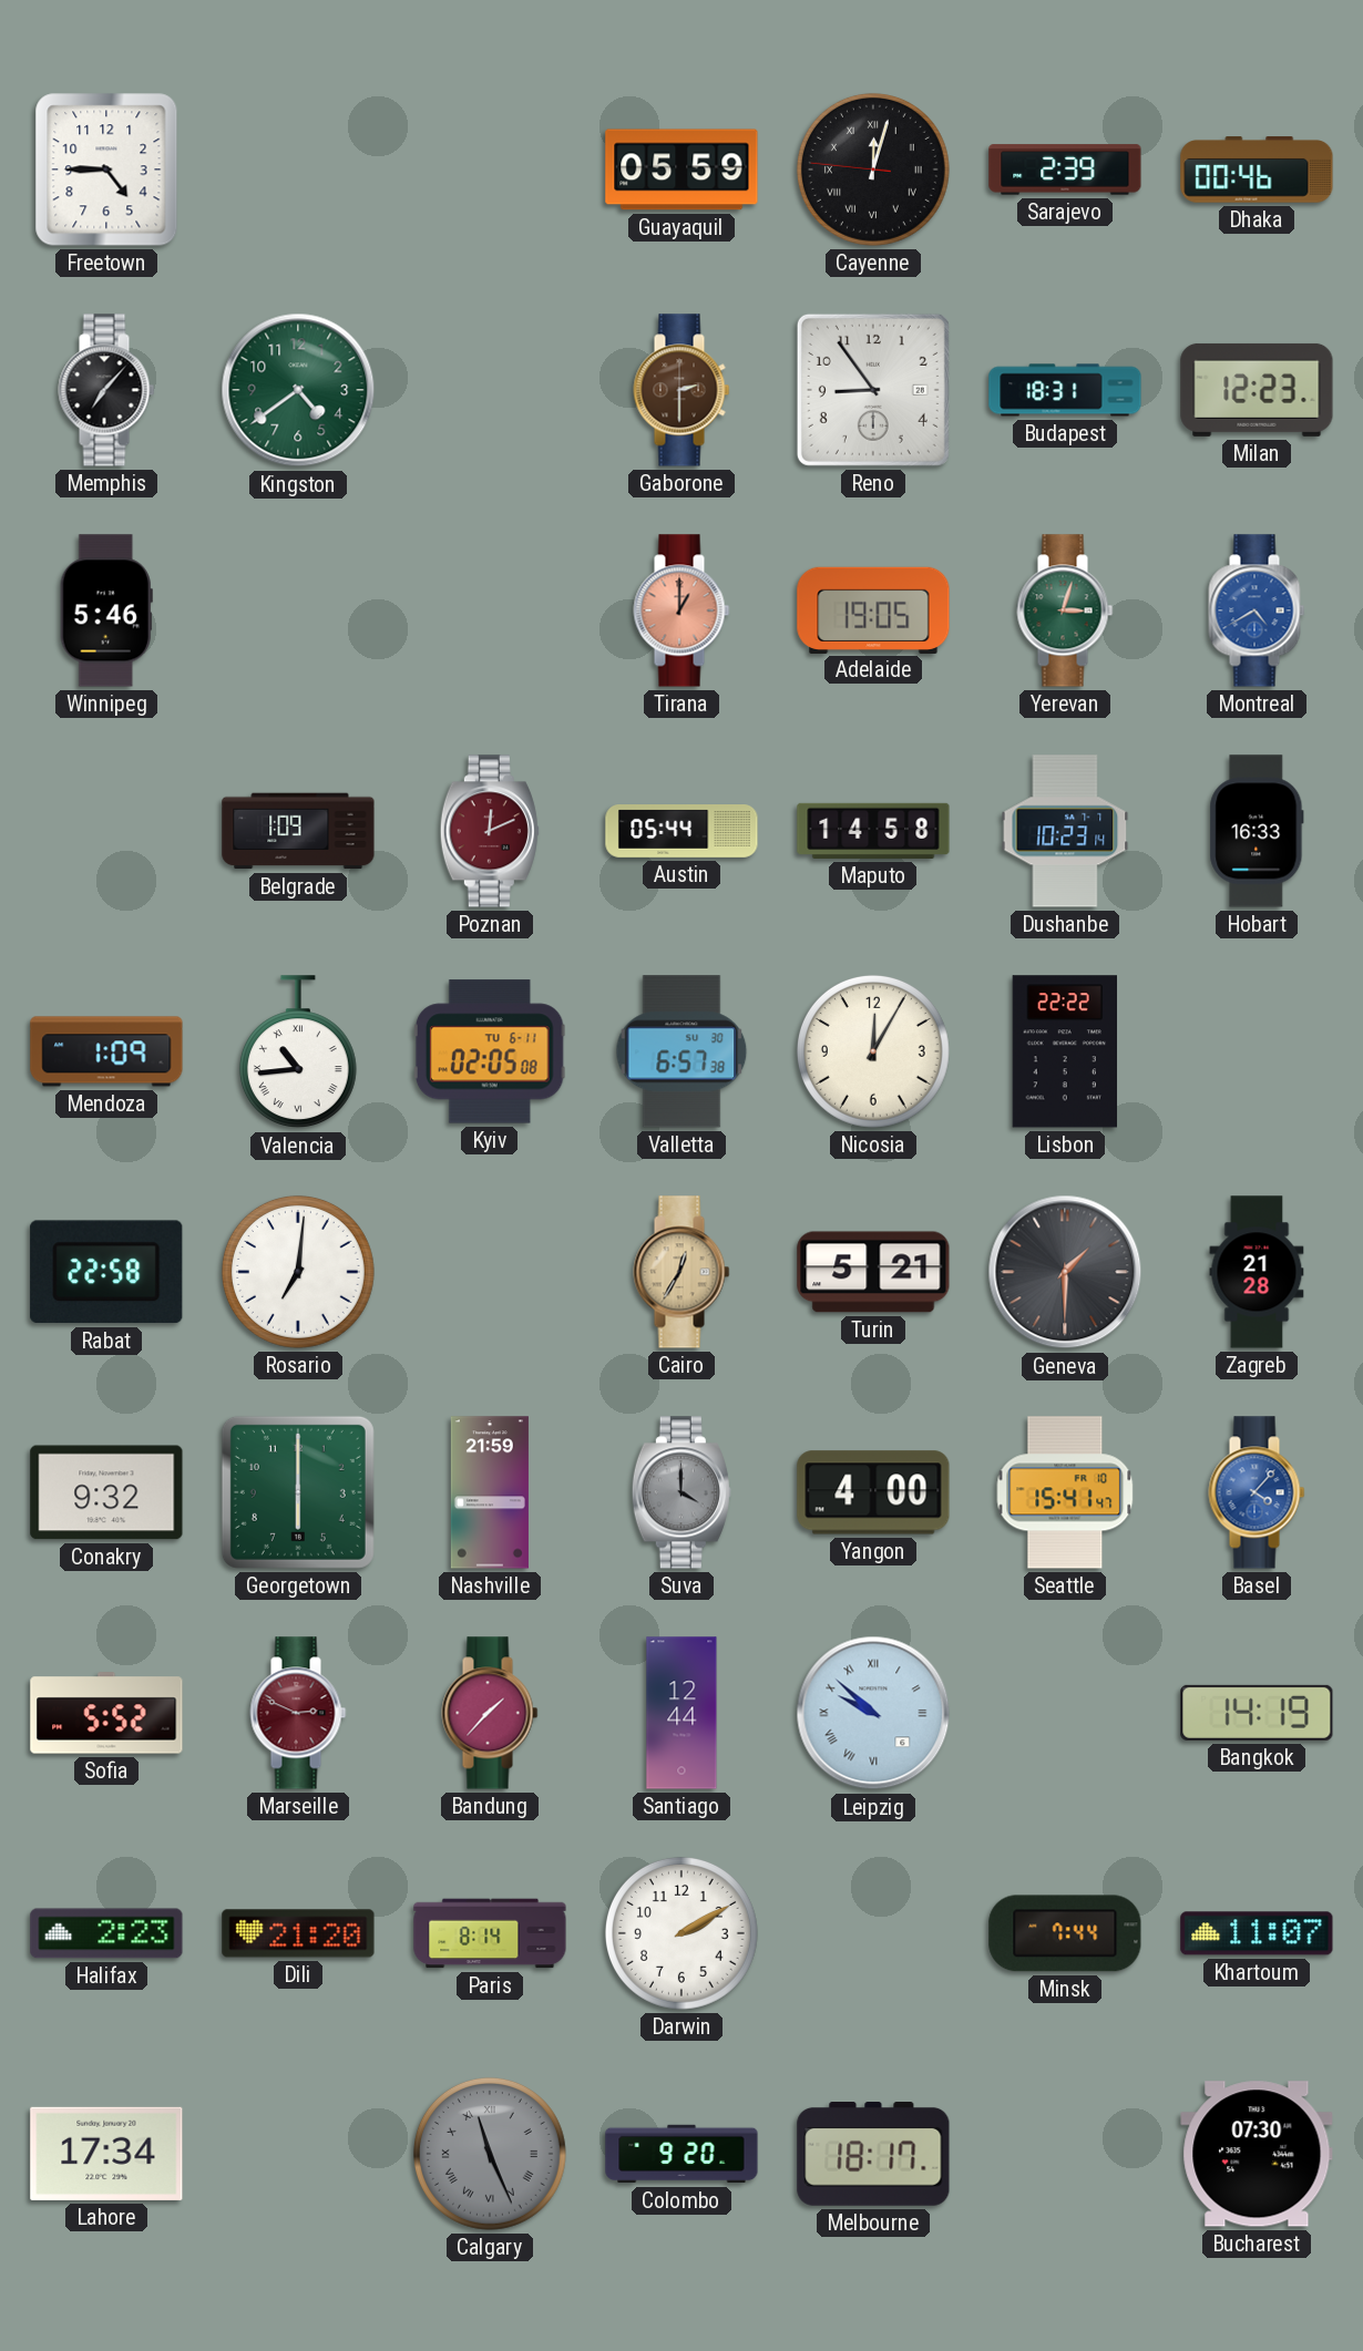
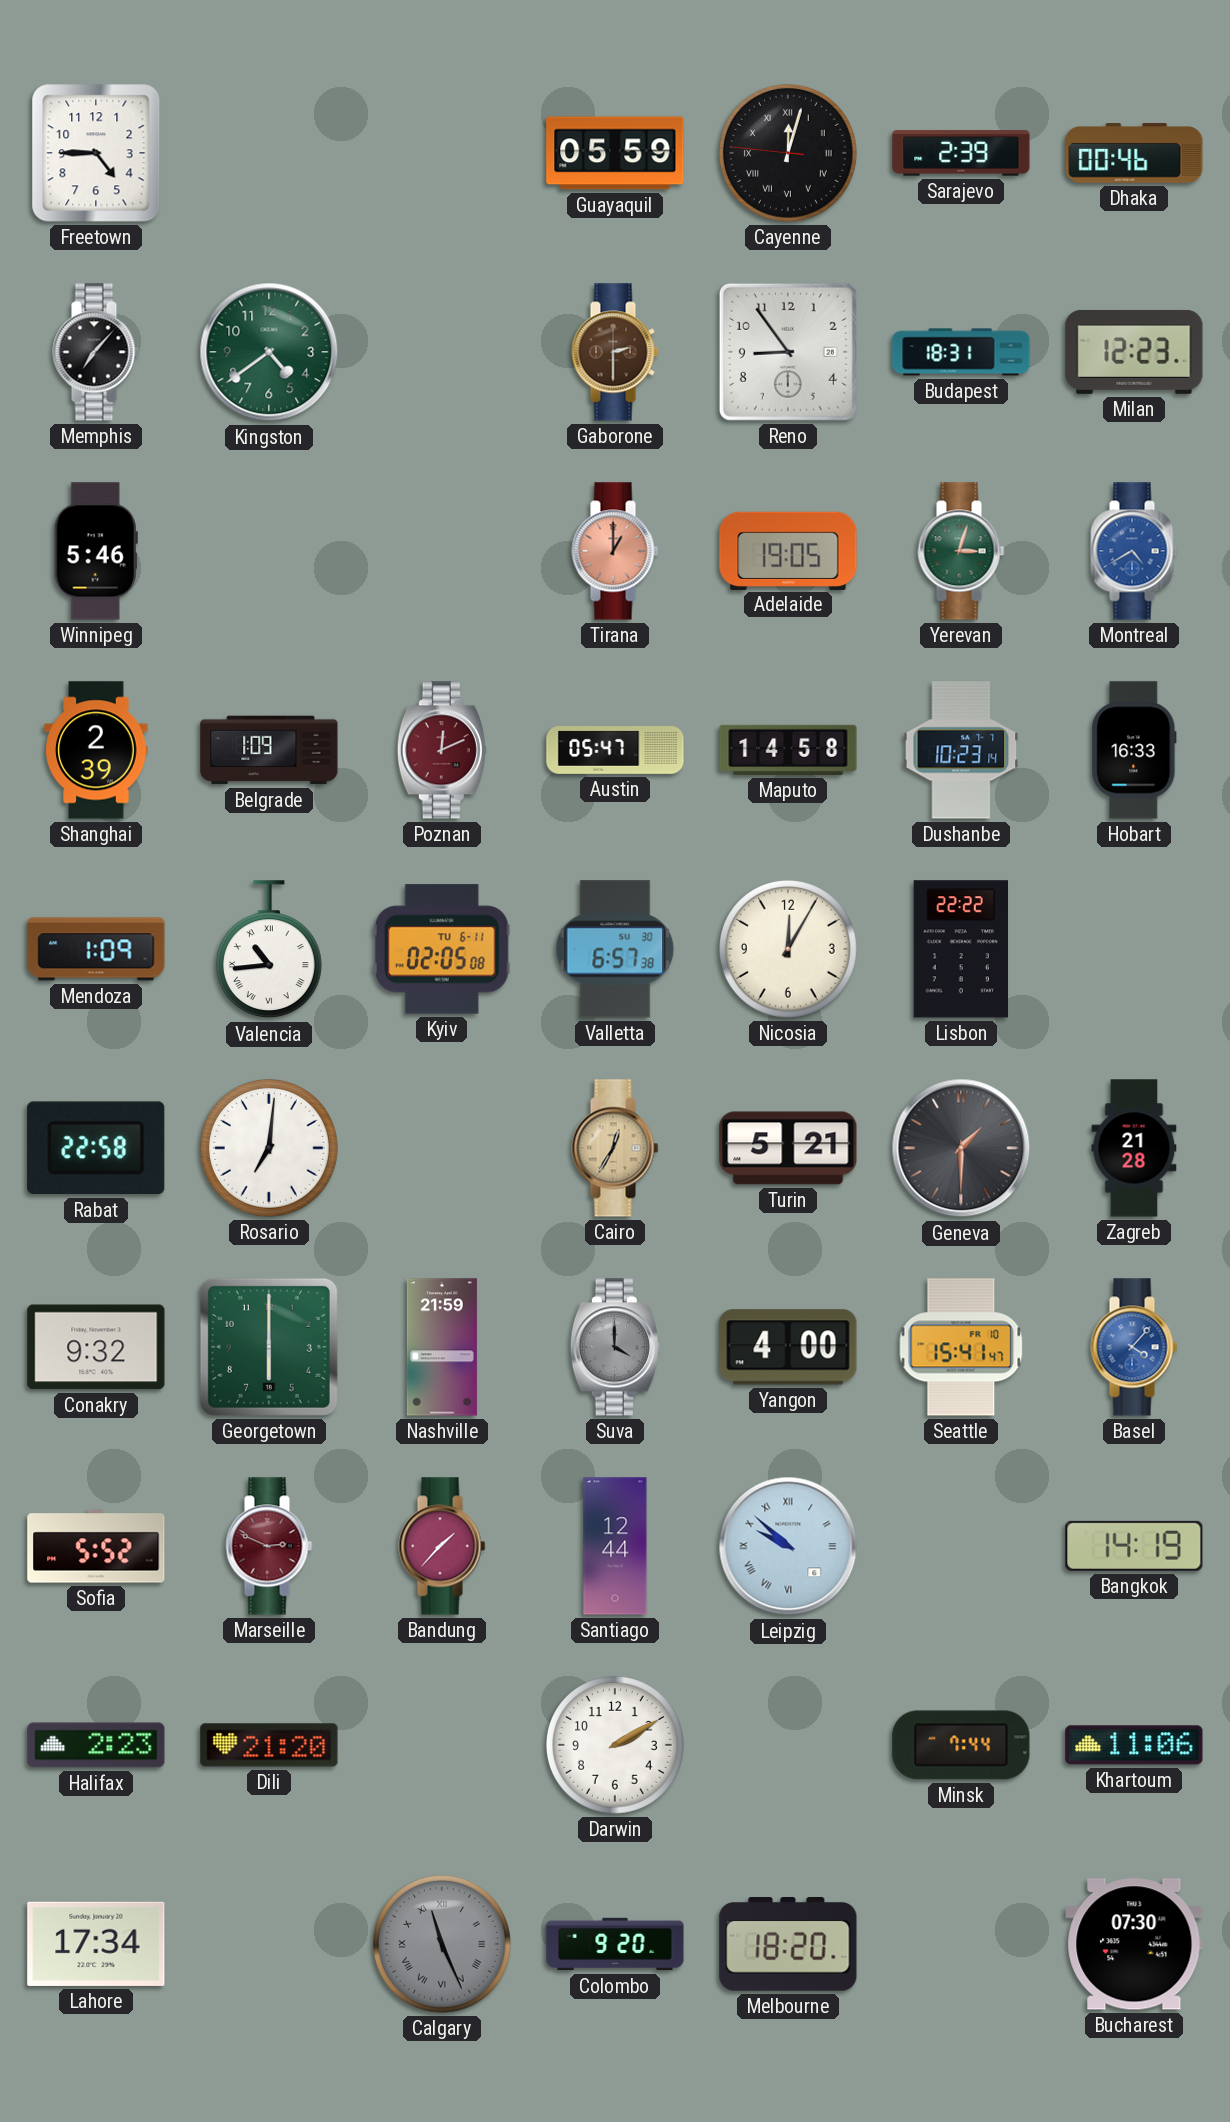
Shanghai: none -> 2:39 (96, 750)
Austin: 05:44 -> 05:47 (615, 751)
Paris: 8:14 -> none (490, 1933)
Khartoum: 11:07 -> 11:06 (1134, 1745)
Melbourne: 18:17 -> 18:20 (788, 1945)
